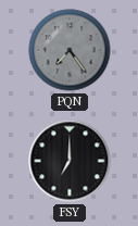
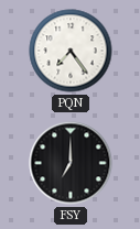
PQN dial: grey -> white (71, 51)
